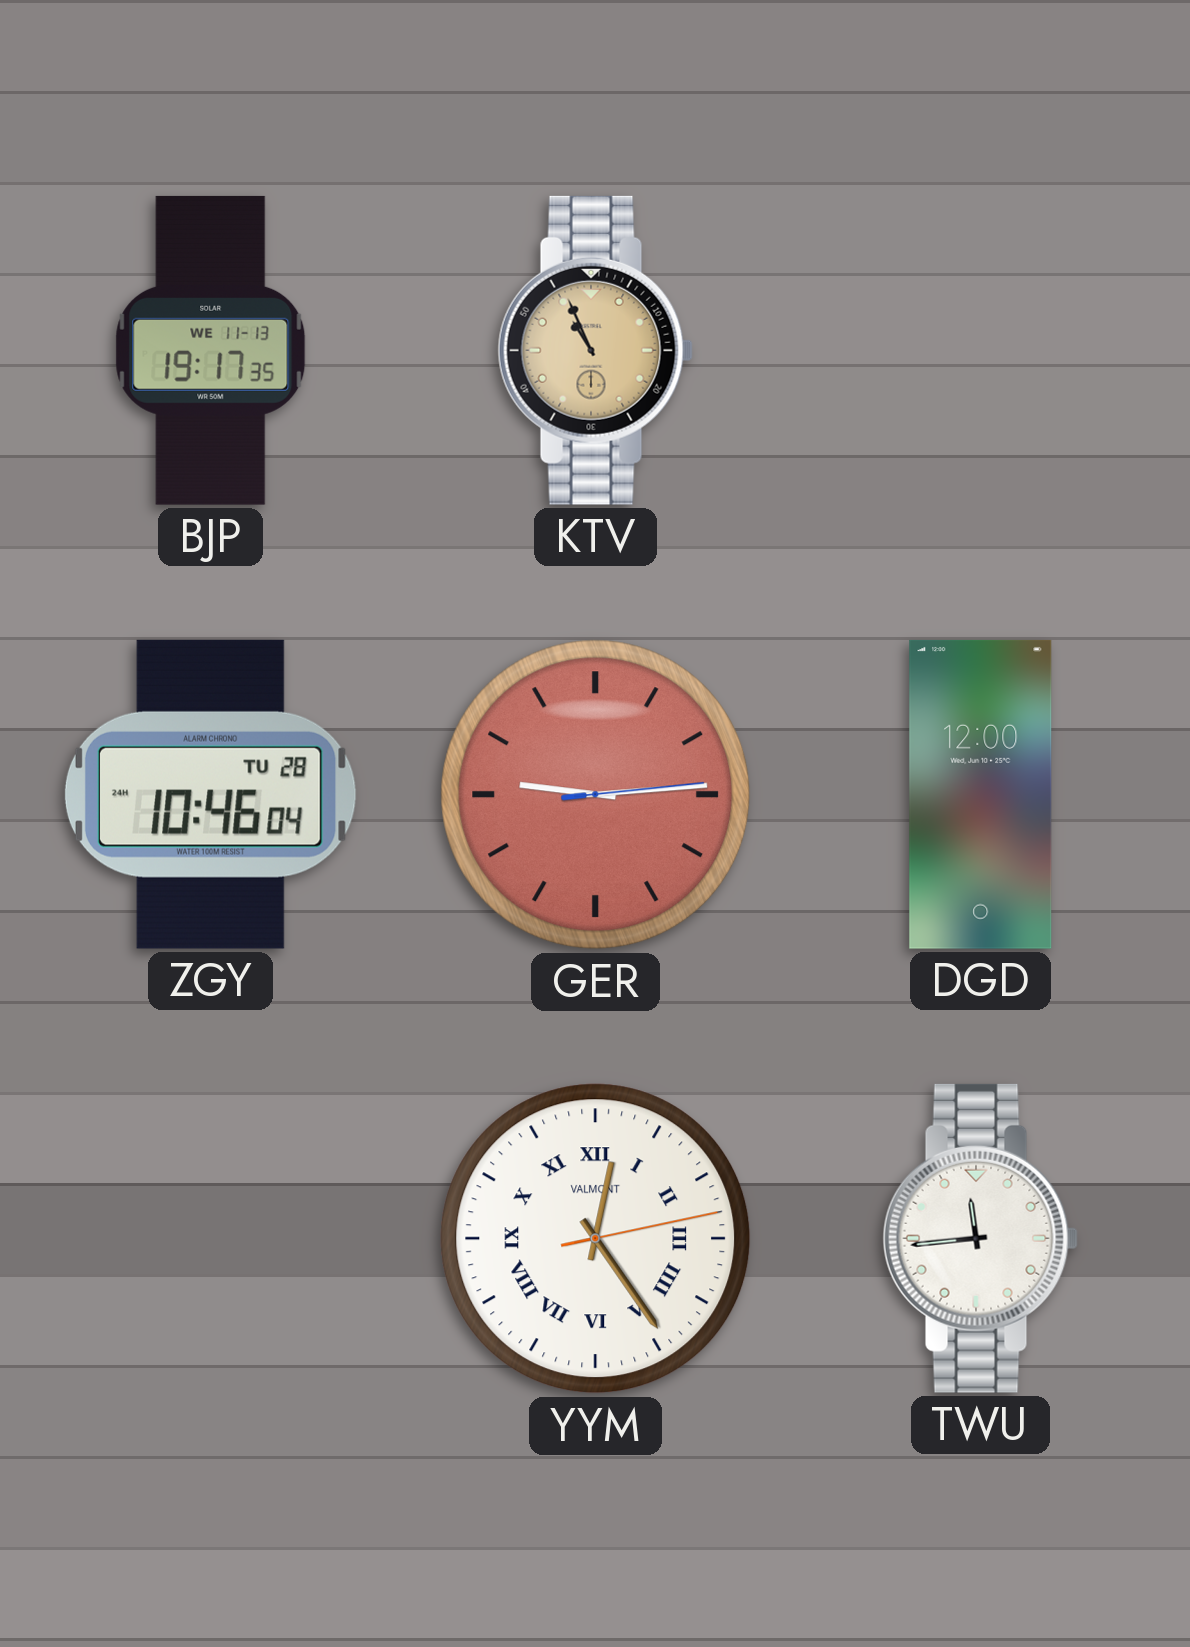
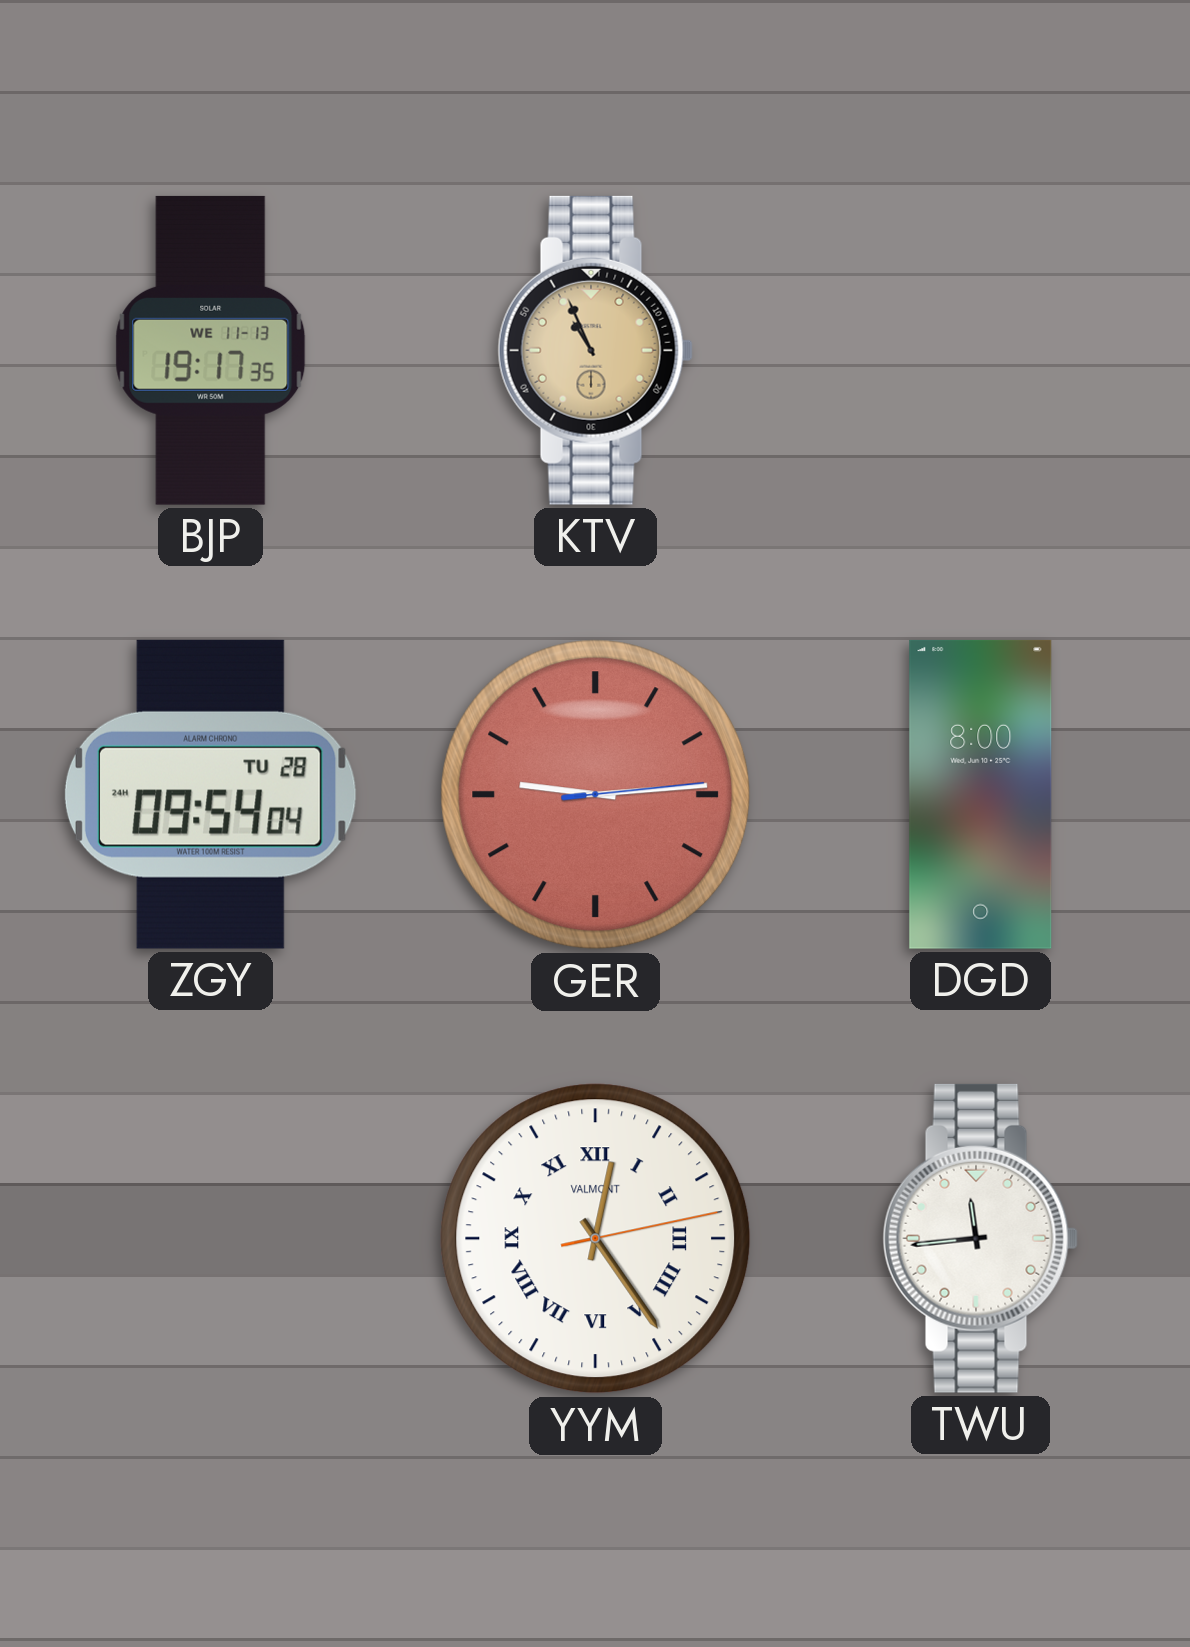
ZGY: 10:46 -> 09:54 (210, 794)
DGD: 12:00 -> 8:00 (981, 794)
